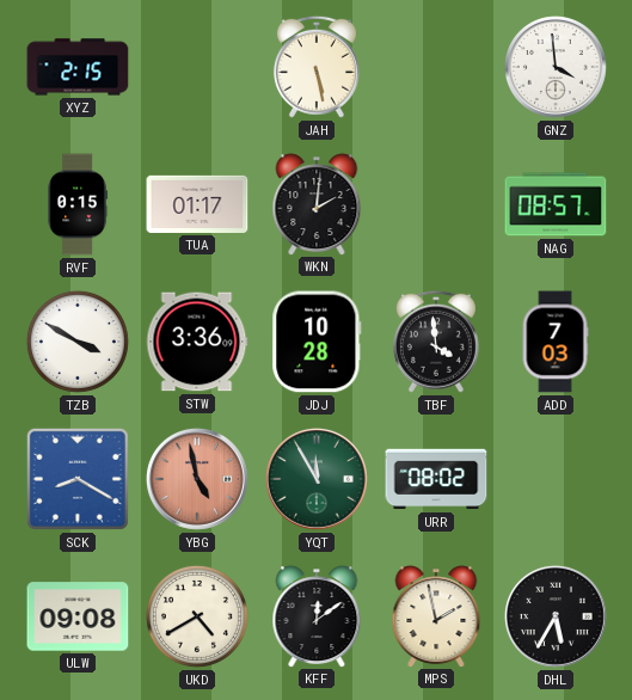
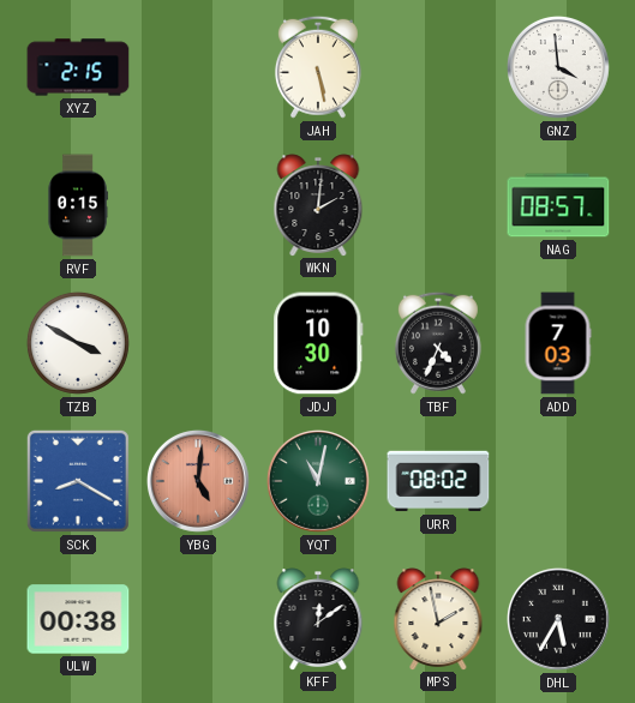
TUA: 01:17 -> none (197, 204)
STW: 3:36 -> none (197, 342)
JDJ: 10:28 -> 10:30 (318, 343)
TBF: 3:59 -> 4:34 (438, 343)
YBG: 4:58 -> 5:01 (198, 481)
YQT: 11:55 -> 11:02 (318, 481)
ULW: 09:08 -> 00:38 (78, 619)
UKD: 4:40 -> none (197, 616)
